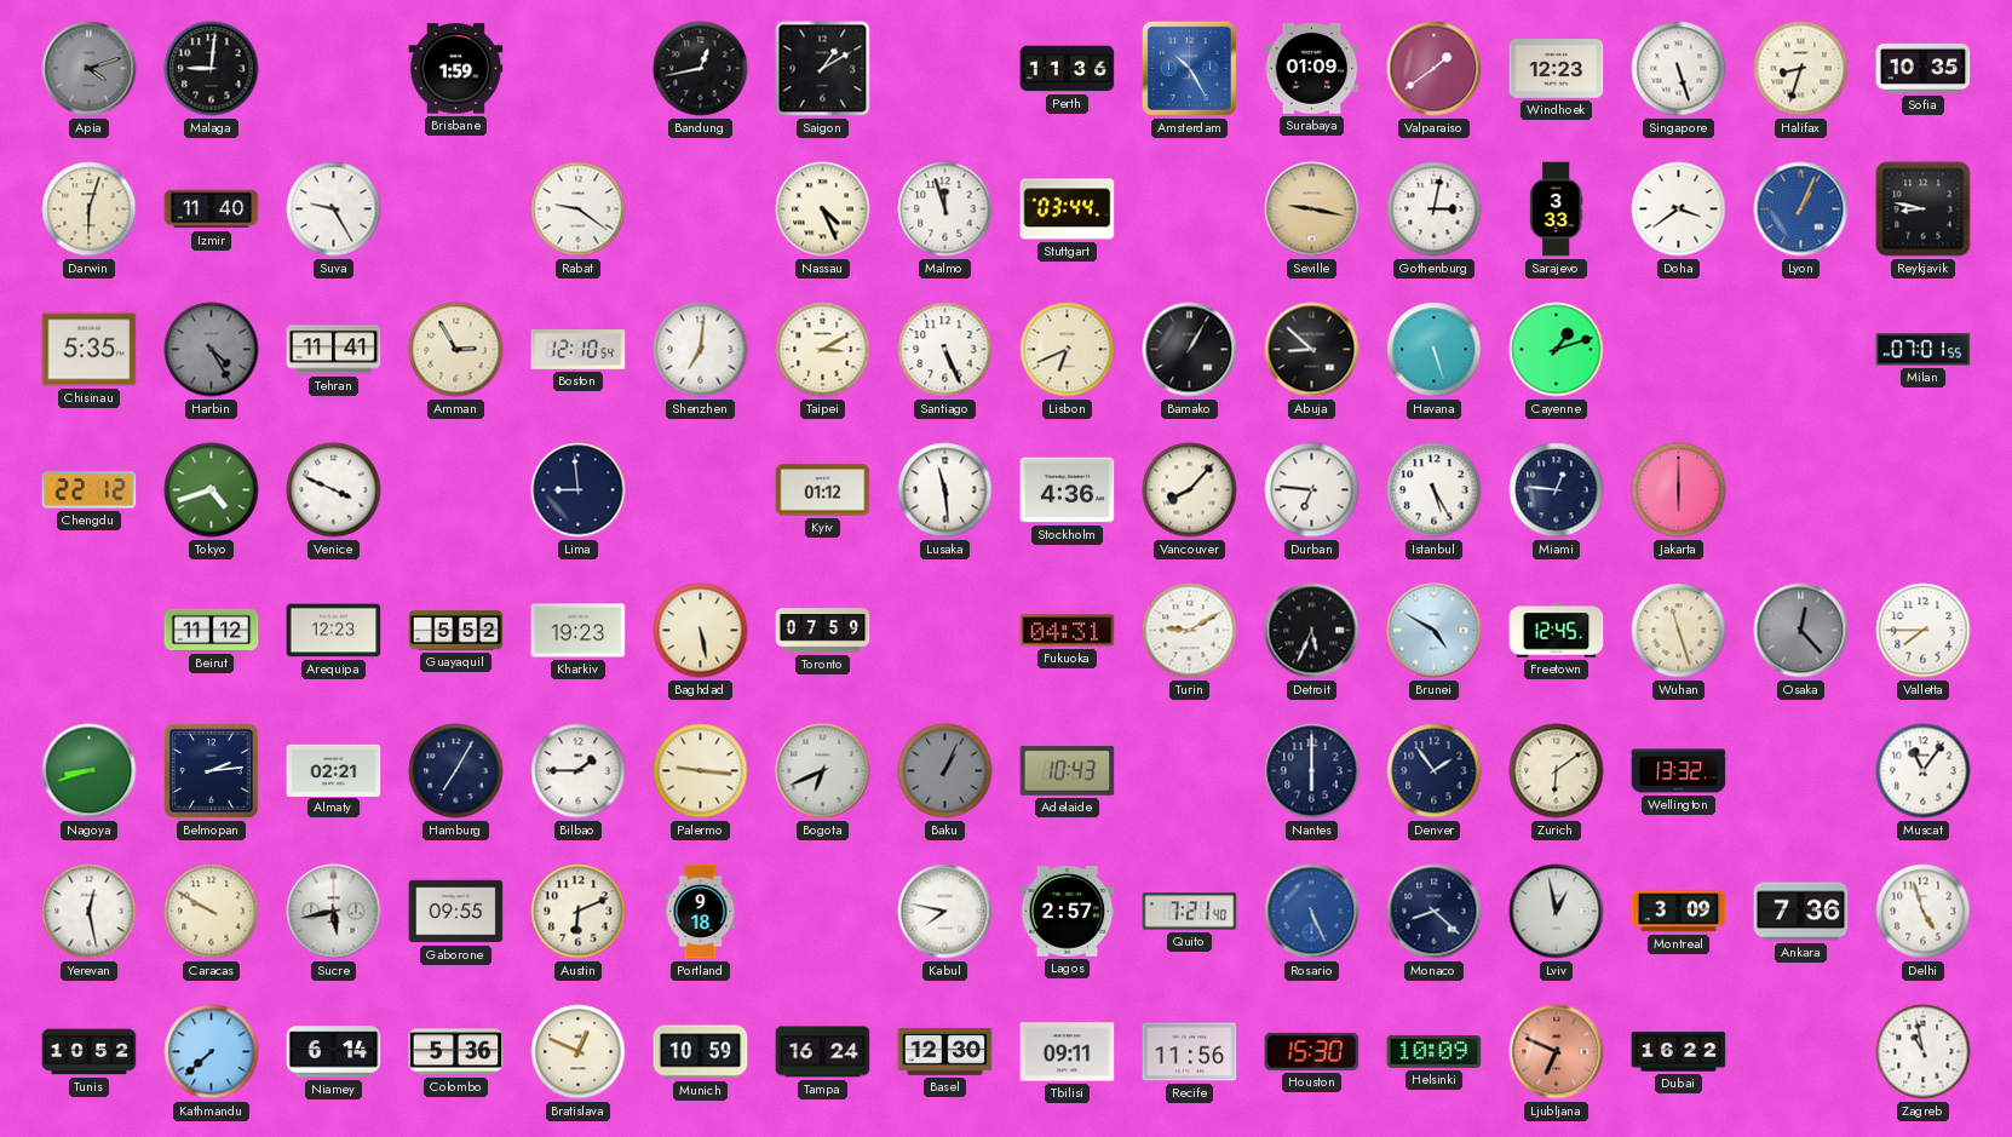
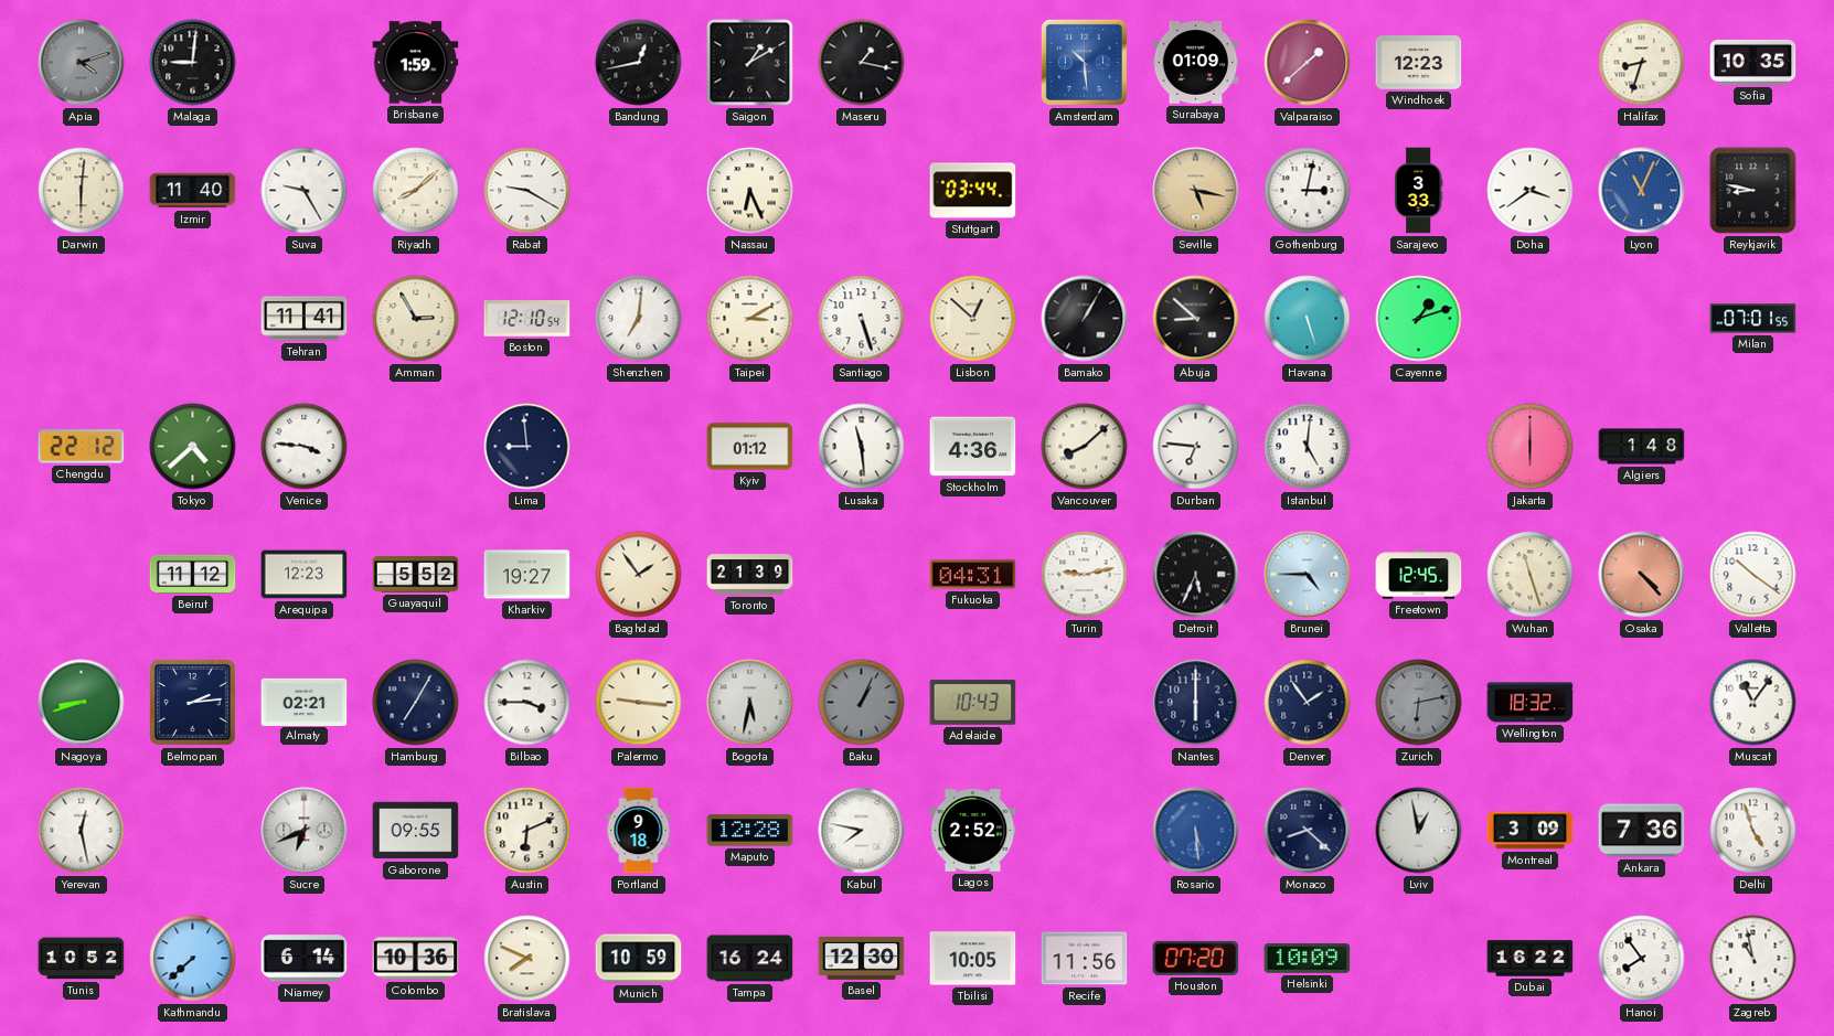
Maseru: none -> 1:17 (862, 63)
Perth: 11:36 -> none (1068, 69)
Amsterdam: 10:25 -> 10:29 (1084, 62)
Valparaiso: 1:39 -> 1:38 (1308, 63)
Singapore: 5:27 -> none (1679, 69)
Darwin: 6:03 -> 6:01 (82, 191)
Riyadh: none -> 8:08 (416, 191)
Rabat: 9:21 -> 9:20 (527, 191)
Nassau: 4:26 -> 6:26 (750, 191)
Malmo: 11:57 -> none (945, 209)
Seville: 9:17 -> 5:17 (1196, 191)
Lyon: 1:04 -> 11:04 (1642, 191)
Chisinau: 5:35 -> none (90, 350)
Harbin: 4:25 -> none (212, 350)
Santiago: 5:26 -> 5:27 (862, 319)
Lisbon: 6:41 -> 12:52 (973, 319)
Tokyo: 4:42 -> 4:38 (193, 447)
Venice: 3:49 -> 3:46 (305, 447)
Vancouver: 8:07 -> 8:08 (1085, 447)
Istanbul: 5:25 -> 5:01 (1308, 447)
Miami: 12:46 -> none (1557, 490)
Algiers: none -> 1:48 (1642, 447)
Kharkiv: 19:23 -> 19:27 (527, 575)
Baghdad: 5:28 -> 1:54 (639, 575)
Toronto: 07:59 -> 21:39 (750, 575)
Turin: 9:10 -> 9:13 (1085, 575)
Brunei: 4:50 -> 4:45 (1308, 575)
Osaka: 12:23 -> 4:23 (1642, 575)
Osaka dial: grey -> salmon (1642, 575)
Valletta: 7:45 -> 10:21 (1753, 575)
Bilbao: 1:45 -> 3:45 (527, 703)
Bogota: 6:41 -> 5:32 (750, 703)
Zurich: 6:09 -> 6:13 (1419, 703)
Zurich dial: cream -> grey (1419, 703)
Wellington: 13:32 -> 18:32 (1531, 703)
Caracas: 9:50 -> none (212, 912)
Sucre: 5:43 -> 6:41 (305, 831)
Maputo: none -> 12:28 (750, 831)
Lagos: 2:57 -> 2:52 (973, 831)
Quito: 7:21 -> none (1190, 912)
Rosario: 5:26 -> 5:29 (1196, 831)
Colombo: 5:36 -> 10:36 (416, 959)
Bratislava: 12:49 -> 7:49 (527, 959)
Tbilisi: 09:11 -> 10:05 (973, 959)
Houston: 15:30 -> 07:20 (1196, 958)
Ljubljana: 6:49 -> none (1557, 1052)
Hanoi: none -> 7:54 (1642, 959)
